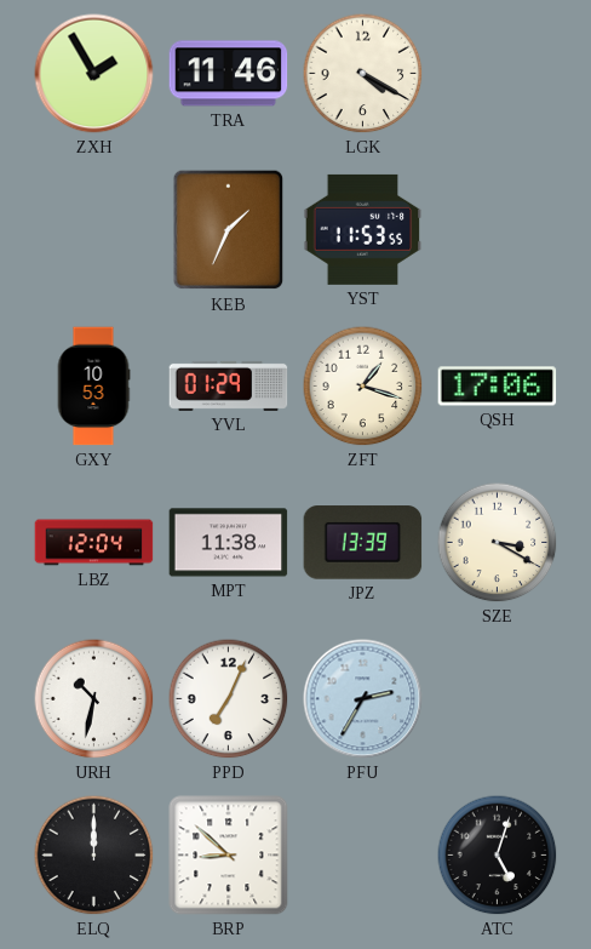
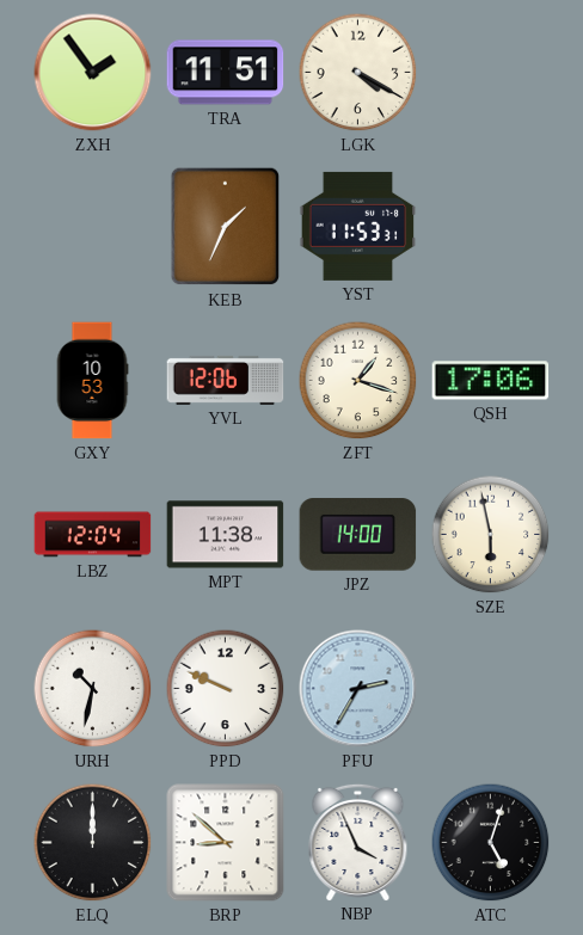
ZXH: 1:55 -> 1:54 (93, 73)
TRA: 11:46 -> 11:51 (226, 73)
YST: 11:53:55 -> 11:53:31 (358, 226)
YVL: 01:29 -> 12:06 (226, 380)
JPZ: 13:39 -> 14:00 (358, 535)
SZE: 3:20 -> 5:58 (491, 535)
PPD: 7:04 -> 9:49 (226, 689)
NBP: none -> 3:56 (358, 842)
